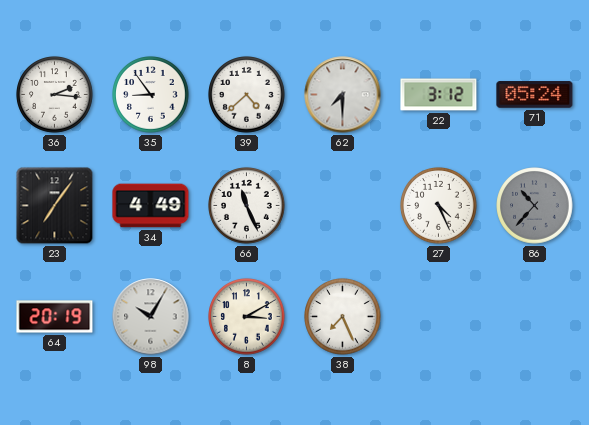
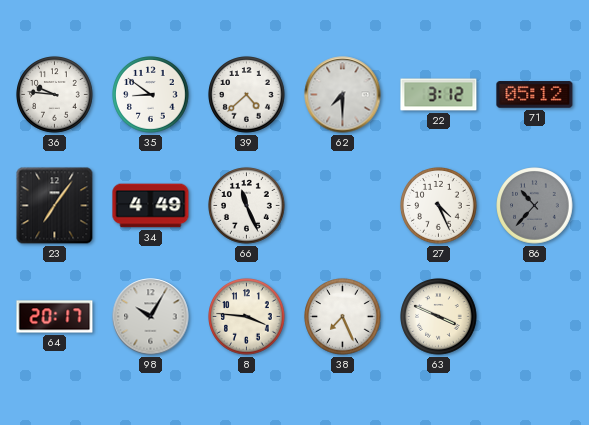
36: 2:16 -> 9:46 (55, 95)
35: 8:54 -> 8:51 (151, 95)
71: 05:24 -> 05:12 (535, 95)
64: 20:19 -> 20:17 (55, 317)
8: 3:10 -> 3:46 (247, 317)
63: none -> 3:49 (439, 317)
